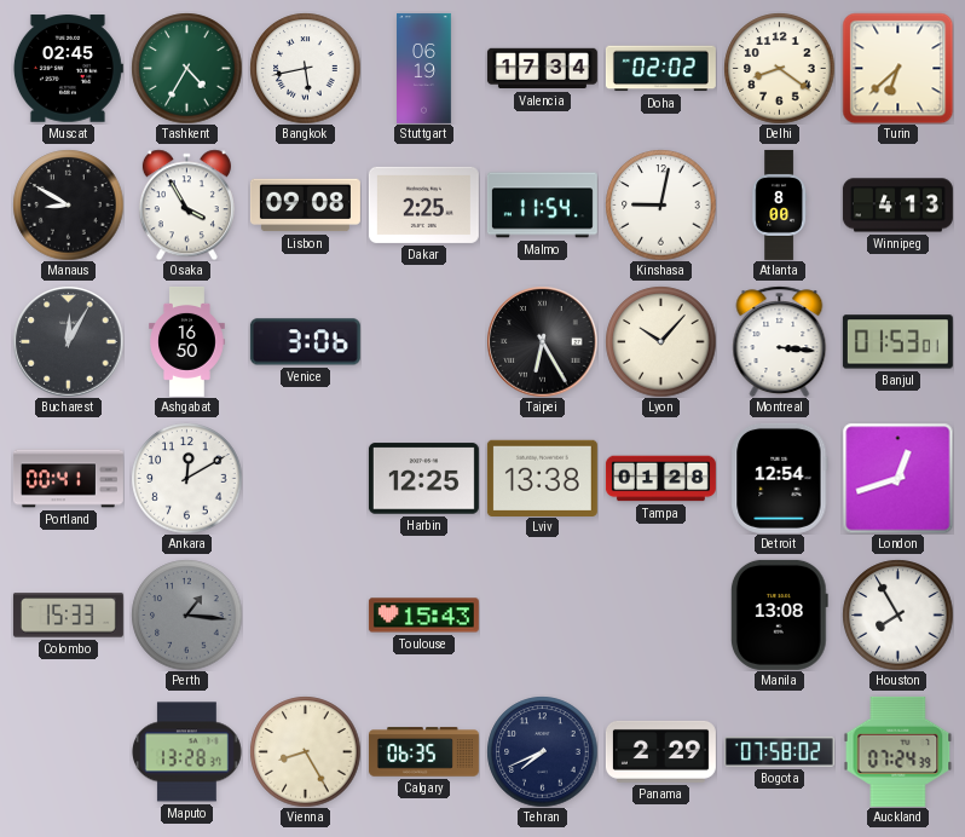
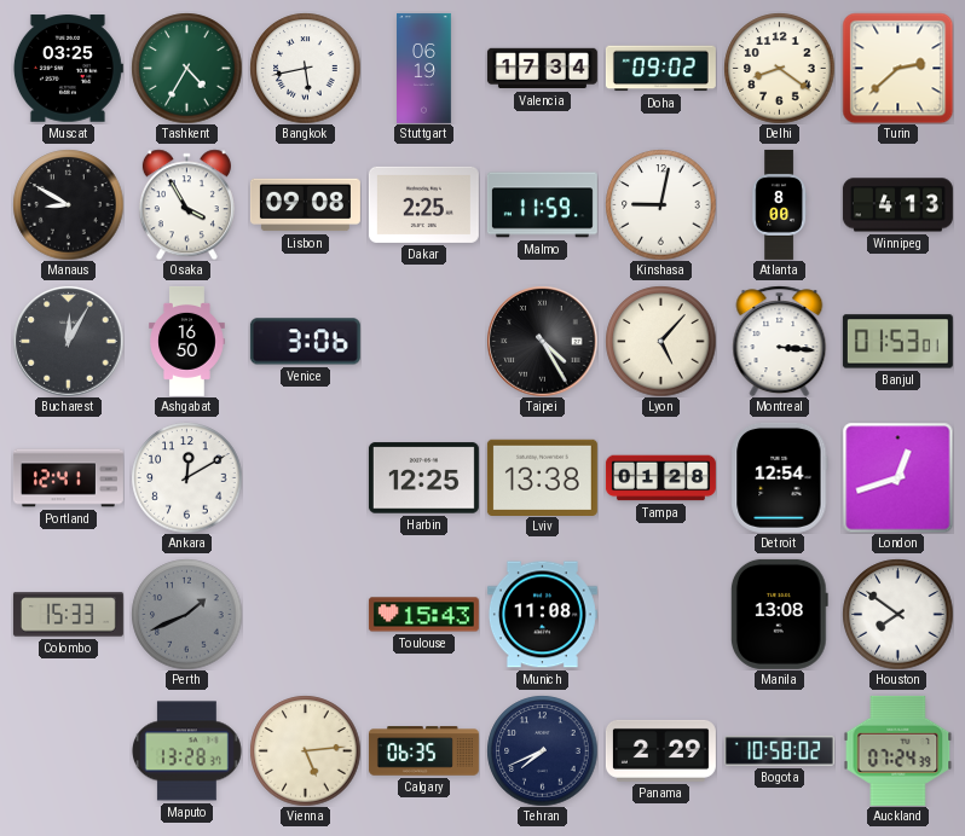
Muscat: 02:45 -> 03:25 (68, 69)
Doha: 02:02 -> 09:02 (660, 69)
Turin: 6:38 -> 2:38 (897, 68)
Malmo: 11:54 -> 11:59 (542, 205)
Taipei: 6:25 -> 4:25 (542, 341)
Lyon: 10:07 -> 5:07 (660, 341)
Portland: 00:41 -> 12:41 (68, 478)
Perth: 1:16 -> 1:41 (186, 614)
Munich: none -> 11:08 (542, 615)
Houston: 7:55 -> 7:51 (897, 614)
Vienna: 8:25 -> 5:14 (305, 750)
Bogota: 07:58 -> 10:58 (779, 751)
